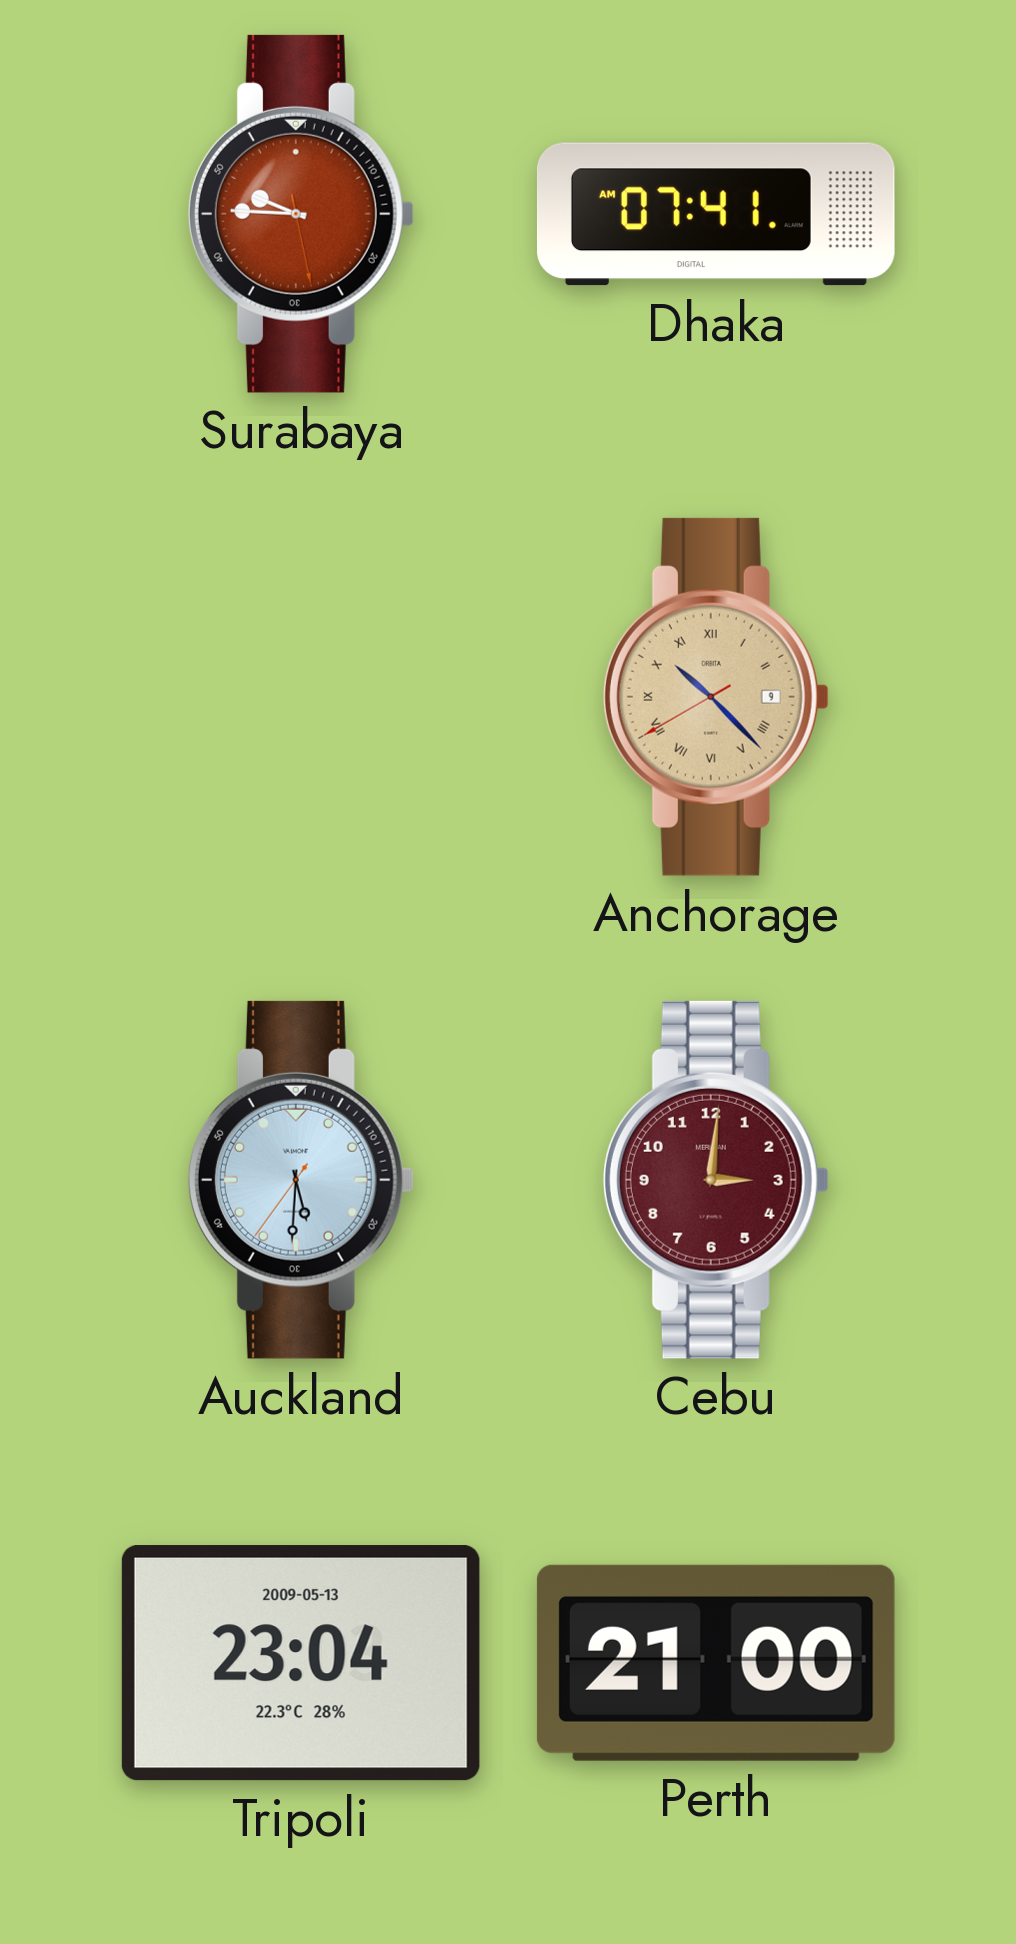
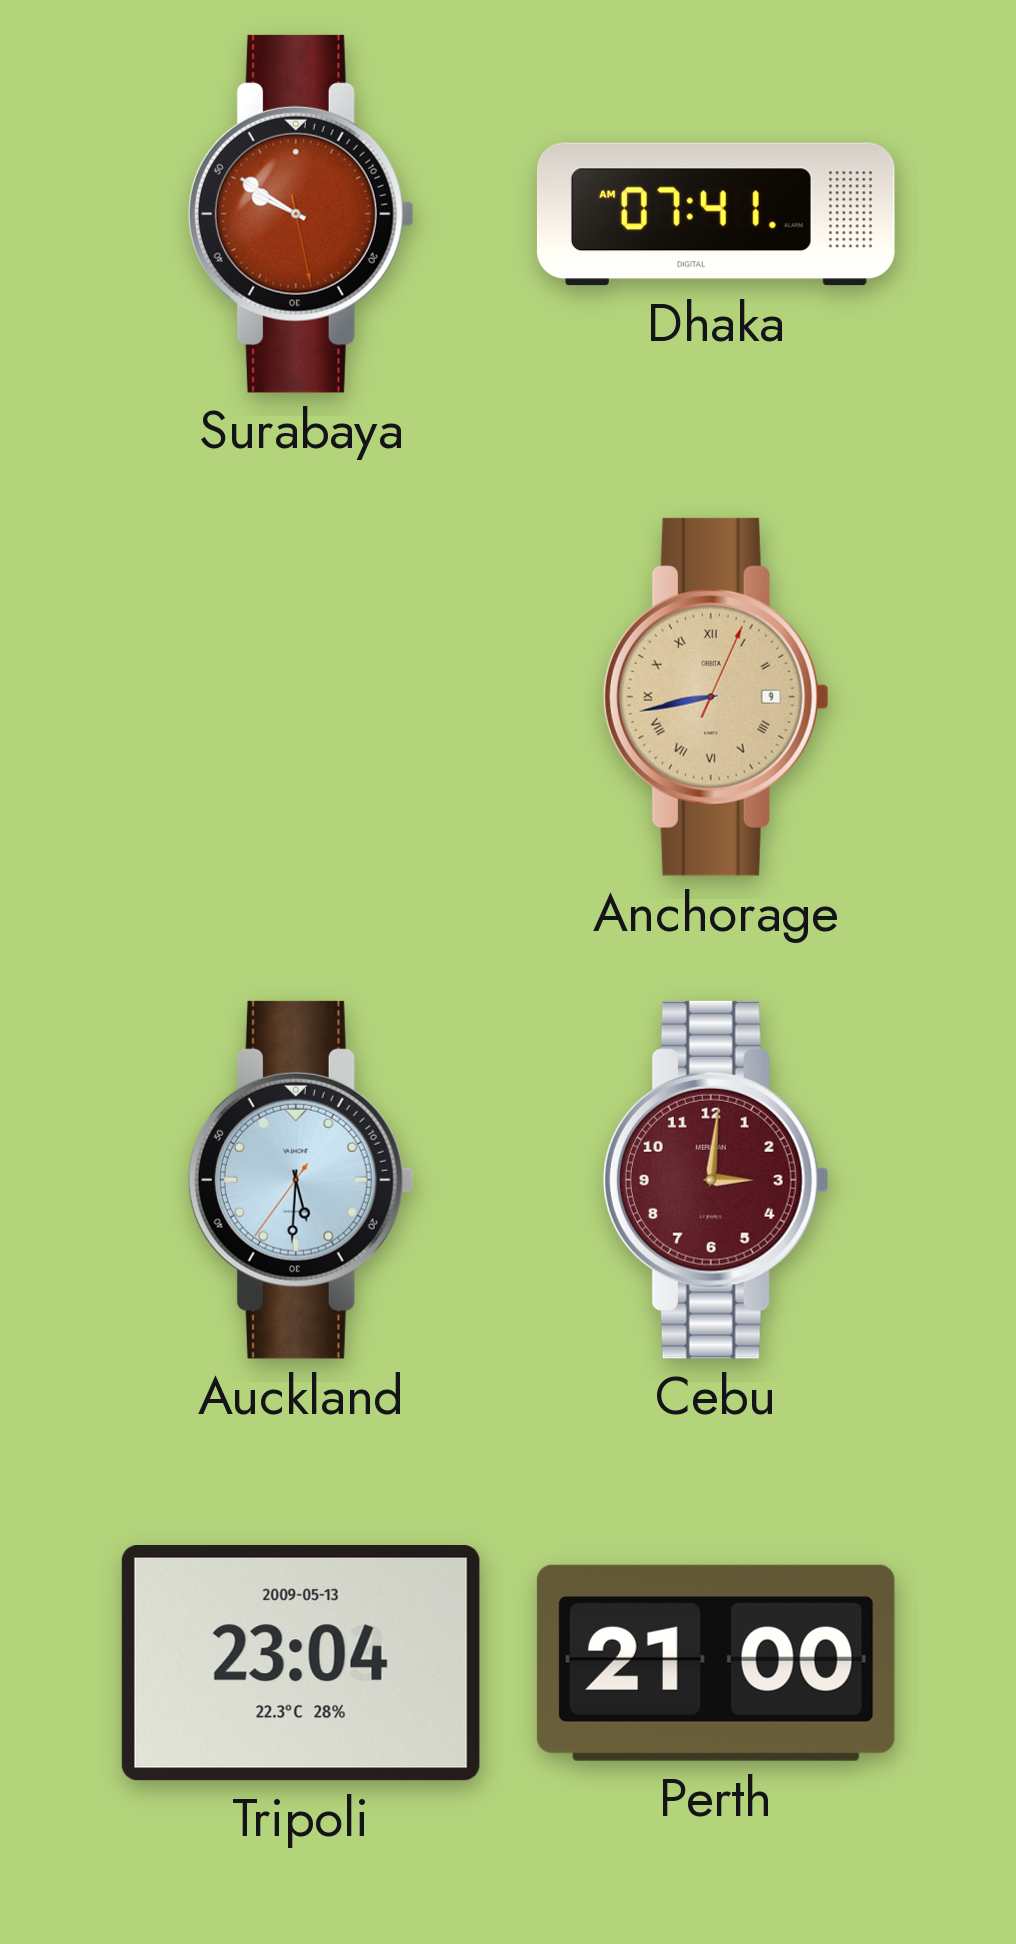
Surabaya: 9:45 -> 9:50 (301, 214)
Anchorage: 10:22 -> 8:43 (716, 697)
